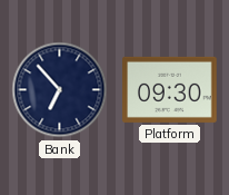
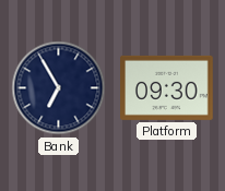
Bank: 6:53 -> 6:55 (59, 88)
